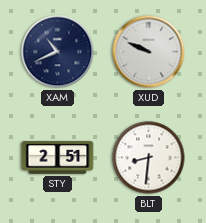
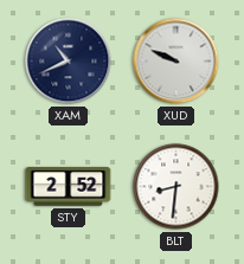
STY: 2:51 -> 2:52 (69, 187)
